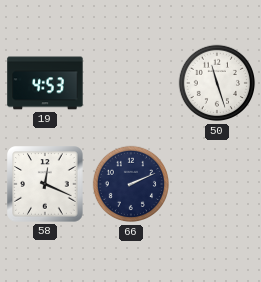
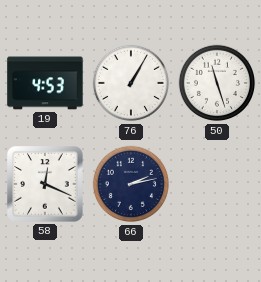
76: none -> 1:05 (131, 83)
66: 2:11 -> 2:13 (131, 184)
